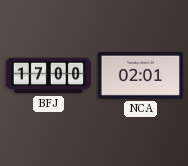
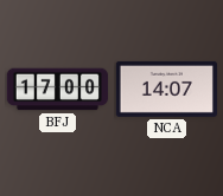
NCA: 02:01 -> 14:07 (166, 89)
